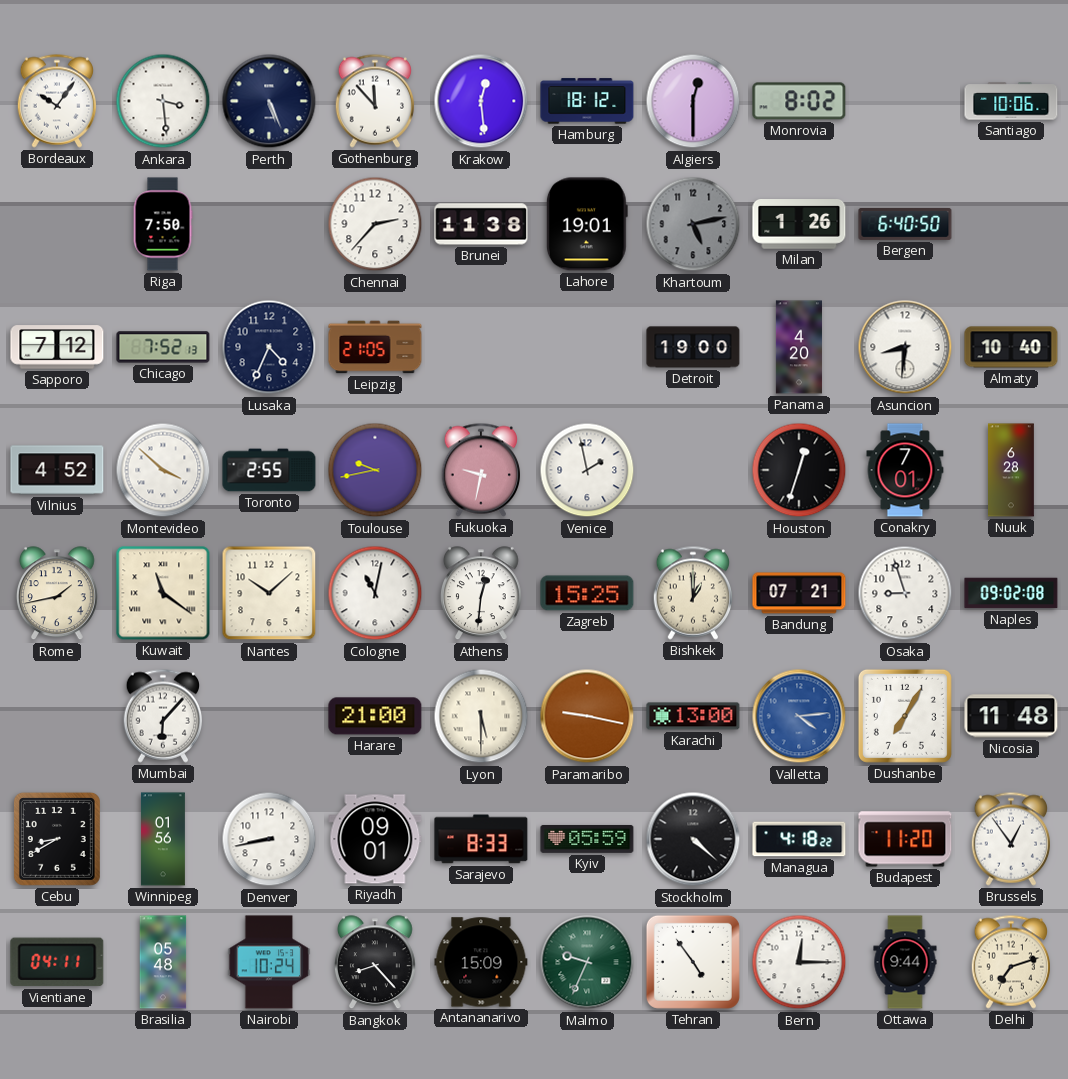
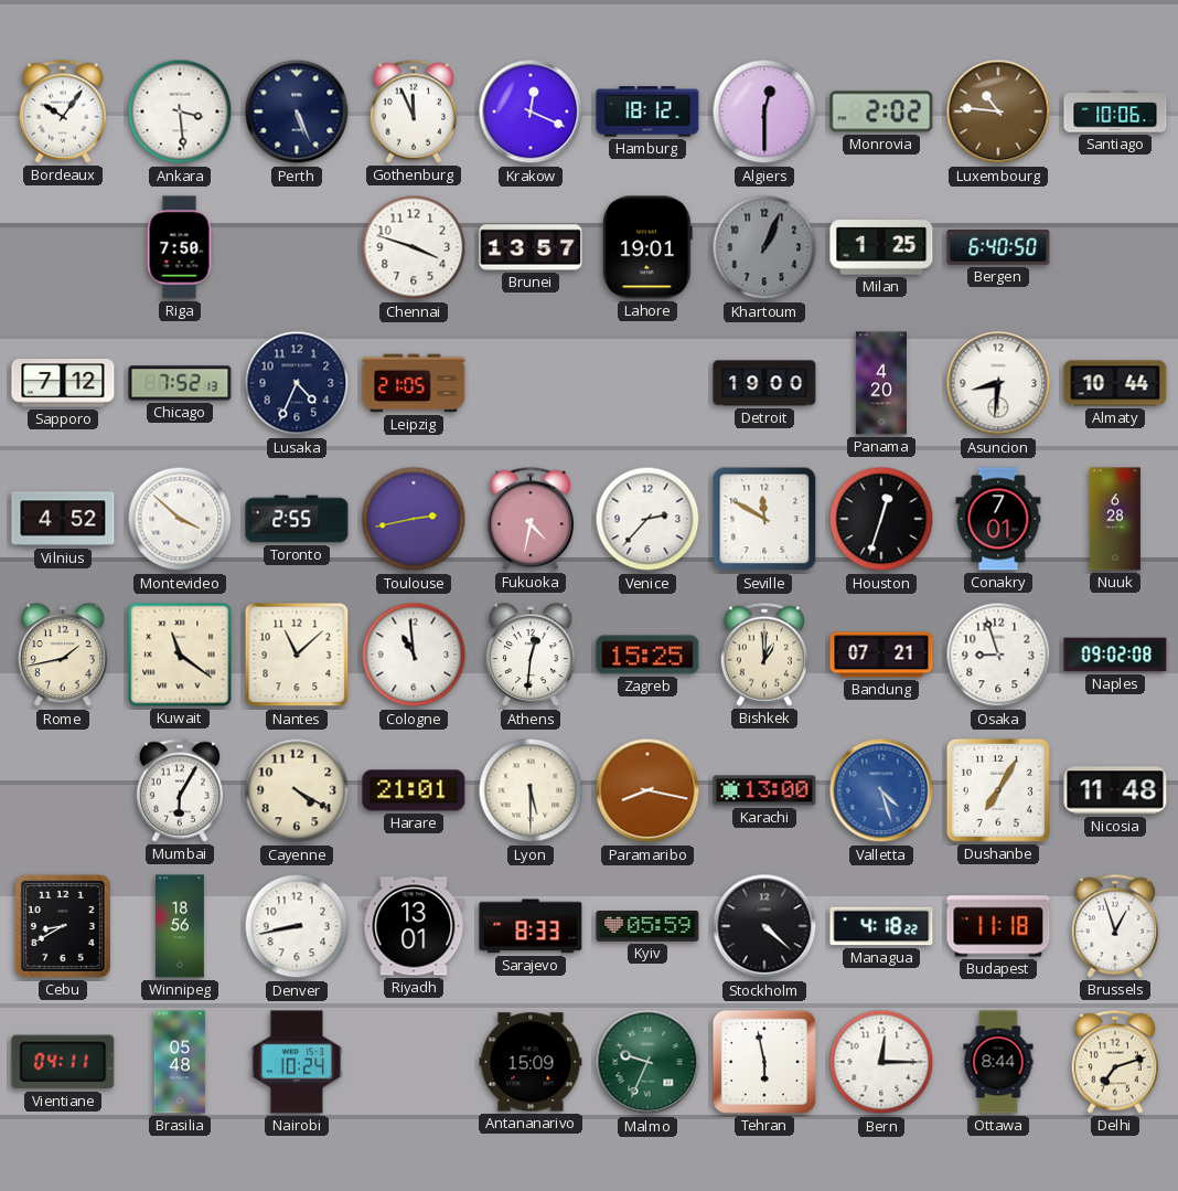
Gothenburg: 11:53 -> 11:56 (413, 111)
Krakow: 12:29 -> 12:19 (531, 111)
Monrovia: 8:02 -> 2:02 (881, 111)
Luxembourg: none -> 10:46 (998, 111)
Chennai: 2:37 -> 3:48 (414, 247)
Brunei: 11:38 -> 13:57 (531, 247)
Khartoum: 5:13 -> 1:04 (764, 247)
Milan: 1:26 -> 1:25 (881, 248)
Almaty: 10:40 -> 10:44 (1115, 383)
Toulouse: 9:43 -> 2:43 (414, 519)
Fukuoka: 9:32 -> 4:32 (529, 519)
Venice: 1:58 -> 2:37 (647, 519)
Seville: none -> 11:50 (764, 519)
Nantes: 10:08 -> 11:08 (297, 655)
Cologne: 11:02 -> 10:59 (414, 655)
Mumbai: 6:07 -> 6:05 (179, 790)
Cayenne: none -> 4:20 (297, 790)
Harare: 21:00 -> 21:01 (414, 790)
Paramaribo: 9:17 -> 8:17 (647, 790)
Valletta: 4:14 -> 4:27 (881, 790)
Winnipeg: 01:56 -> 18:56 (180, 926)
Riyadh: 09:01 -> 13:01 (414, 926)
Budapest: 11:20 -> 11:18 (998, 926)
Brussels: 12:54 -> 12:57 (1114, 926)
Bangkok: 8:23 -> none (375, 963)
Tehran: 4:54 -> 5:58 (764, 1062)
Ottawa: 9:44 -> 8:44 (998, 1062)
